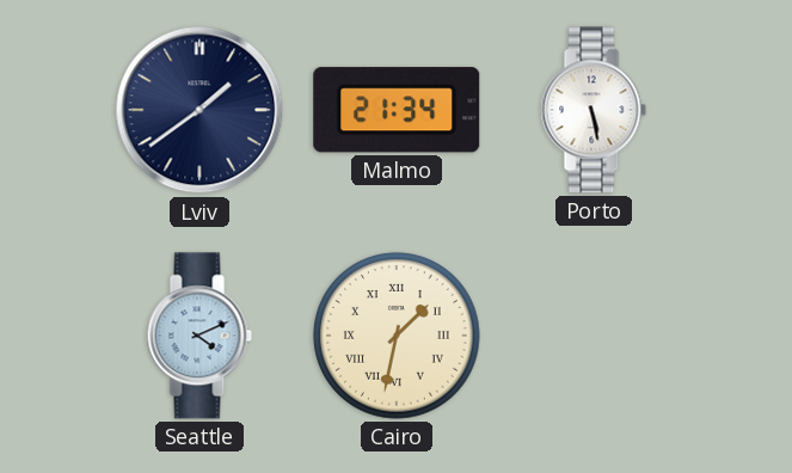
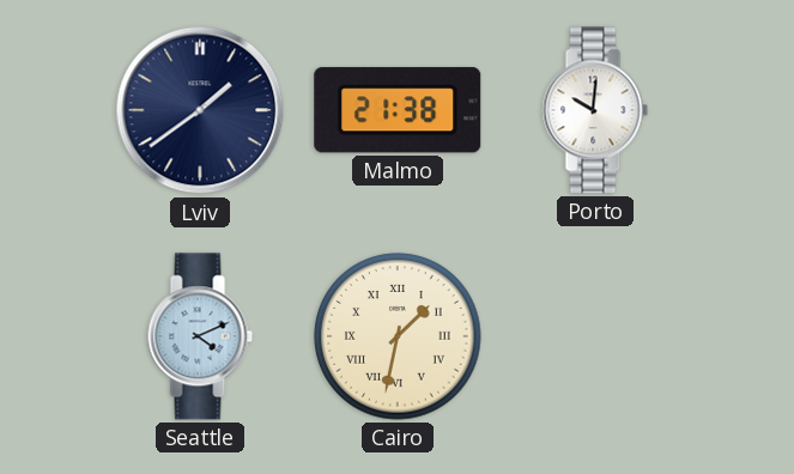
Malmo: 21:34 -> 21:38 (398, 110)
Porto: 5:28 -> 10:01 (595, 110)
